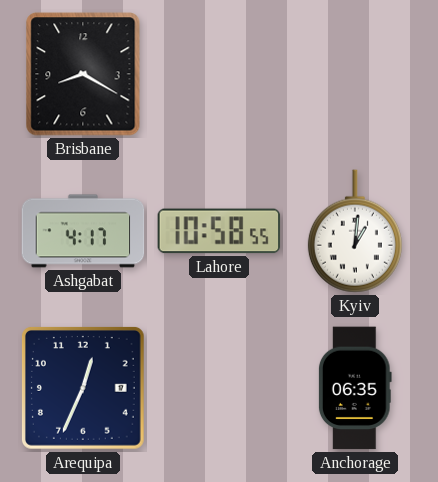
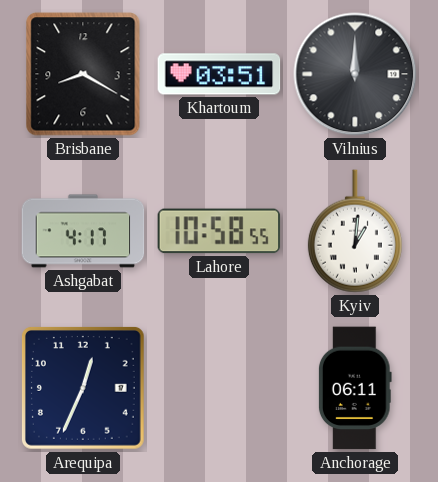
Khartoum: none -> 03:51 (219, 74)
Vilnius: none -> 12:00 (355, 74)
Anchorage: 06:35 -> 06:11 (355, 388)
